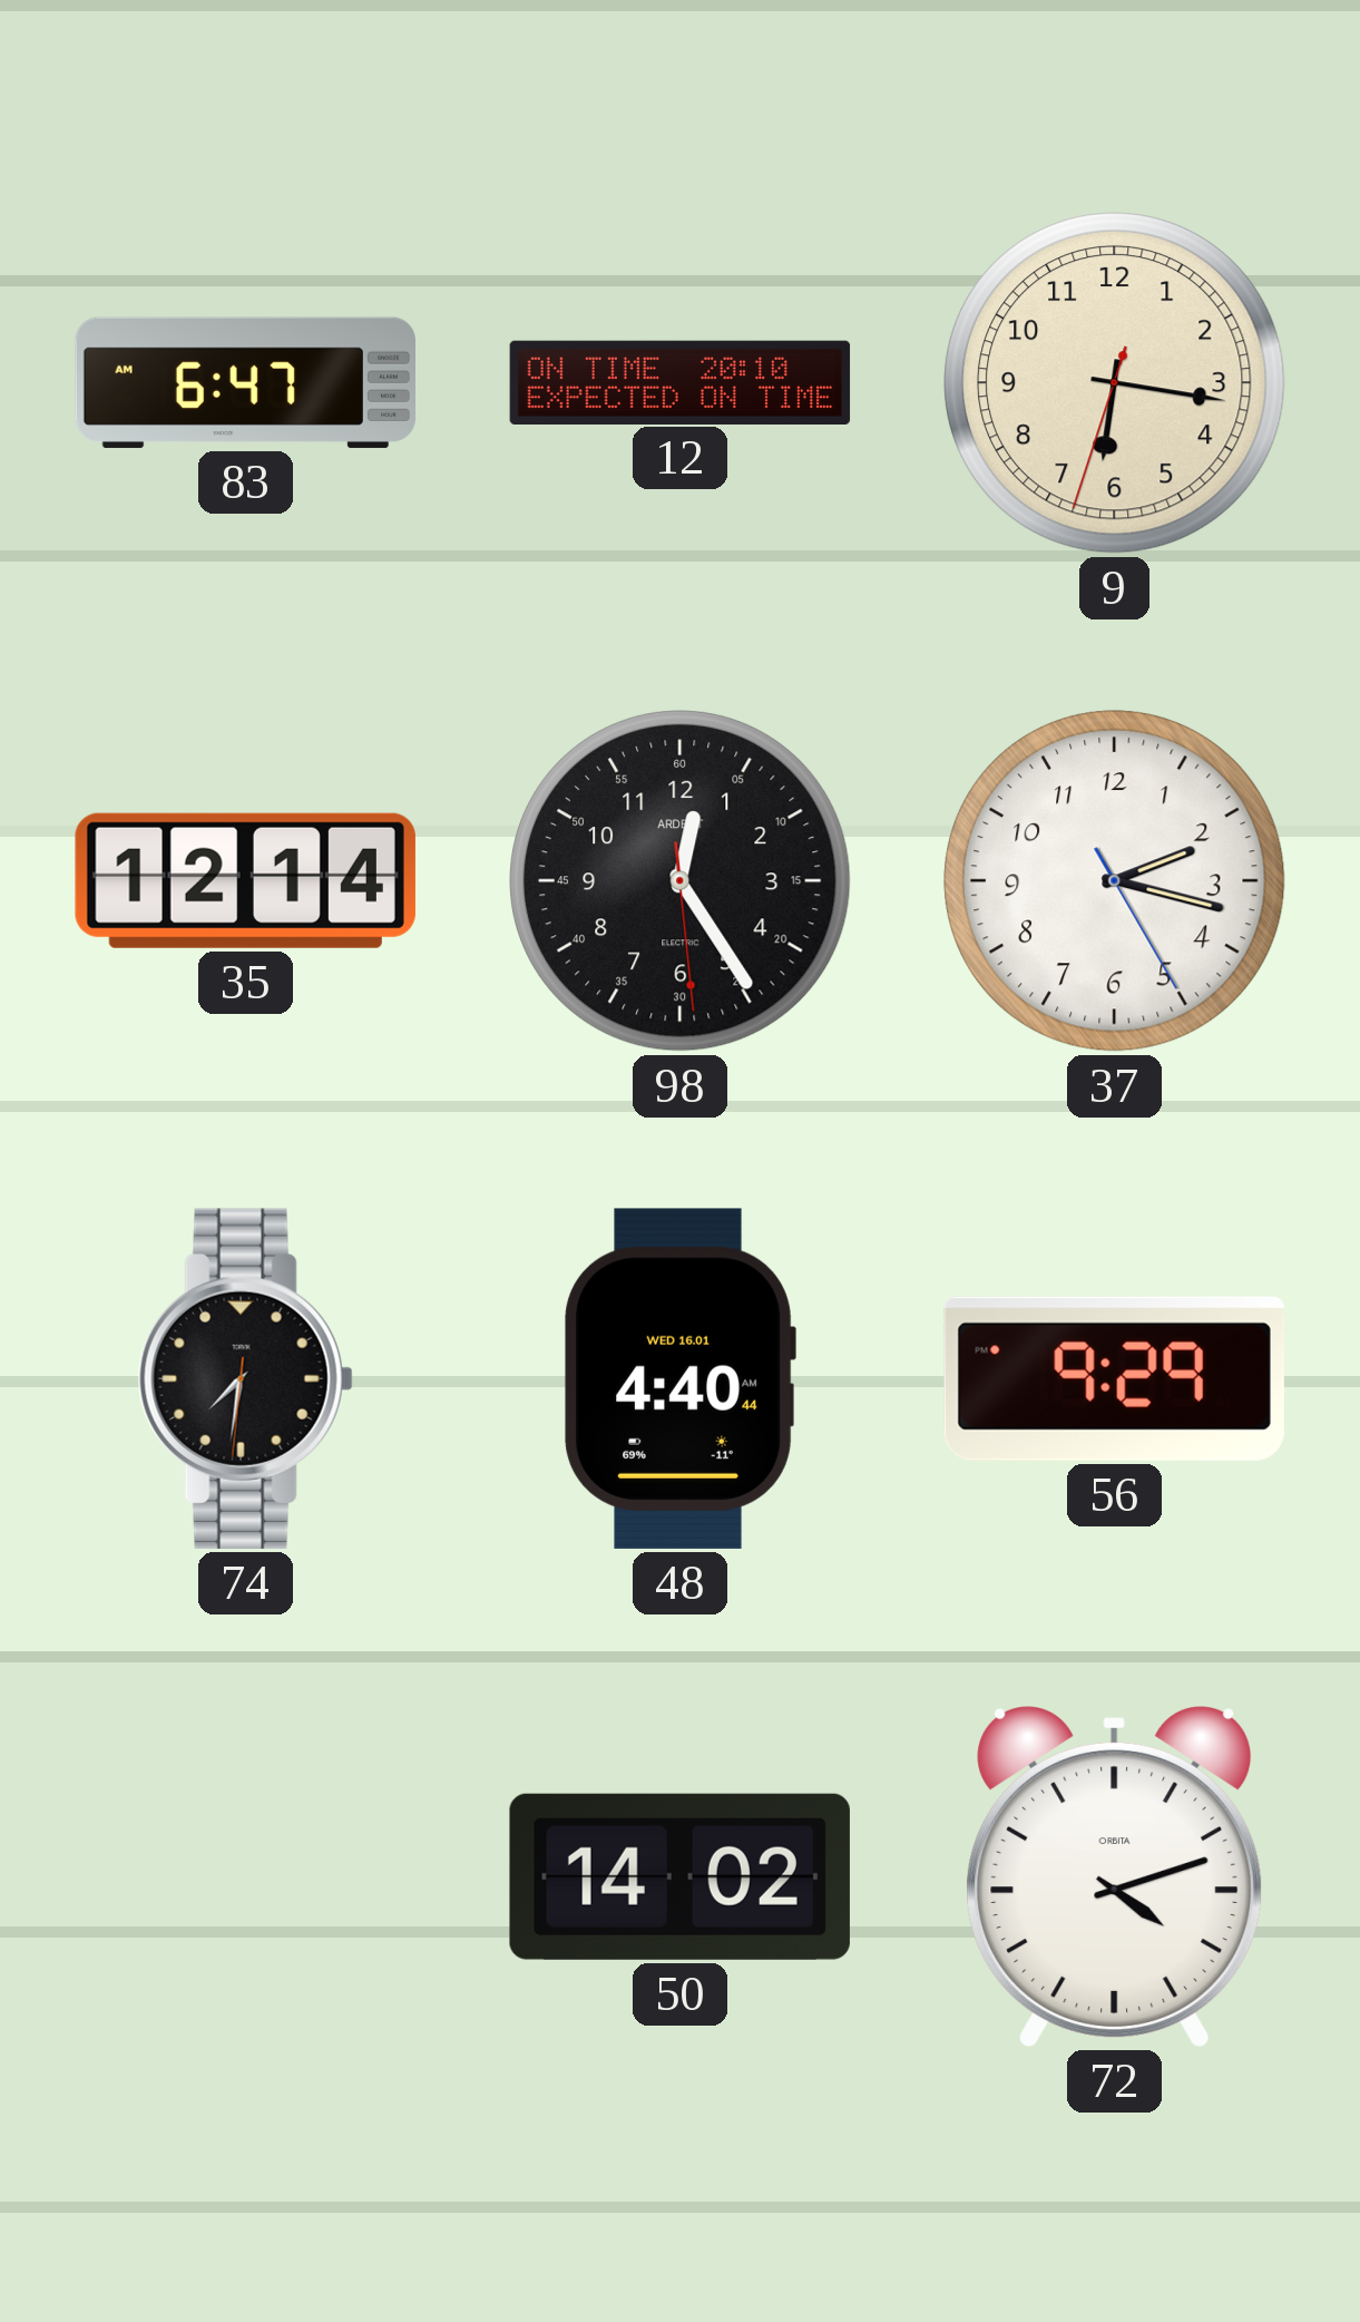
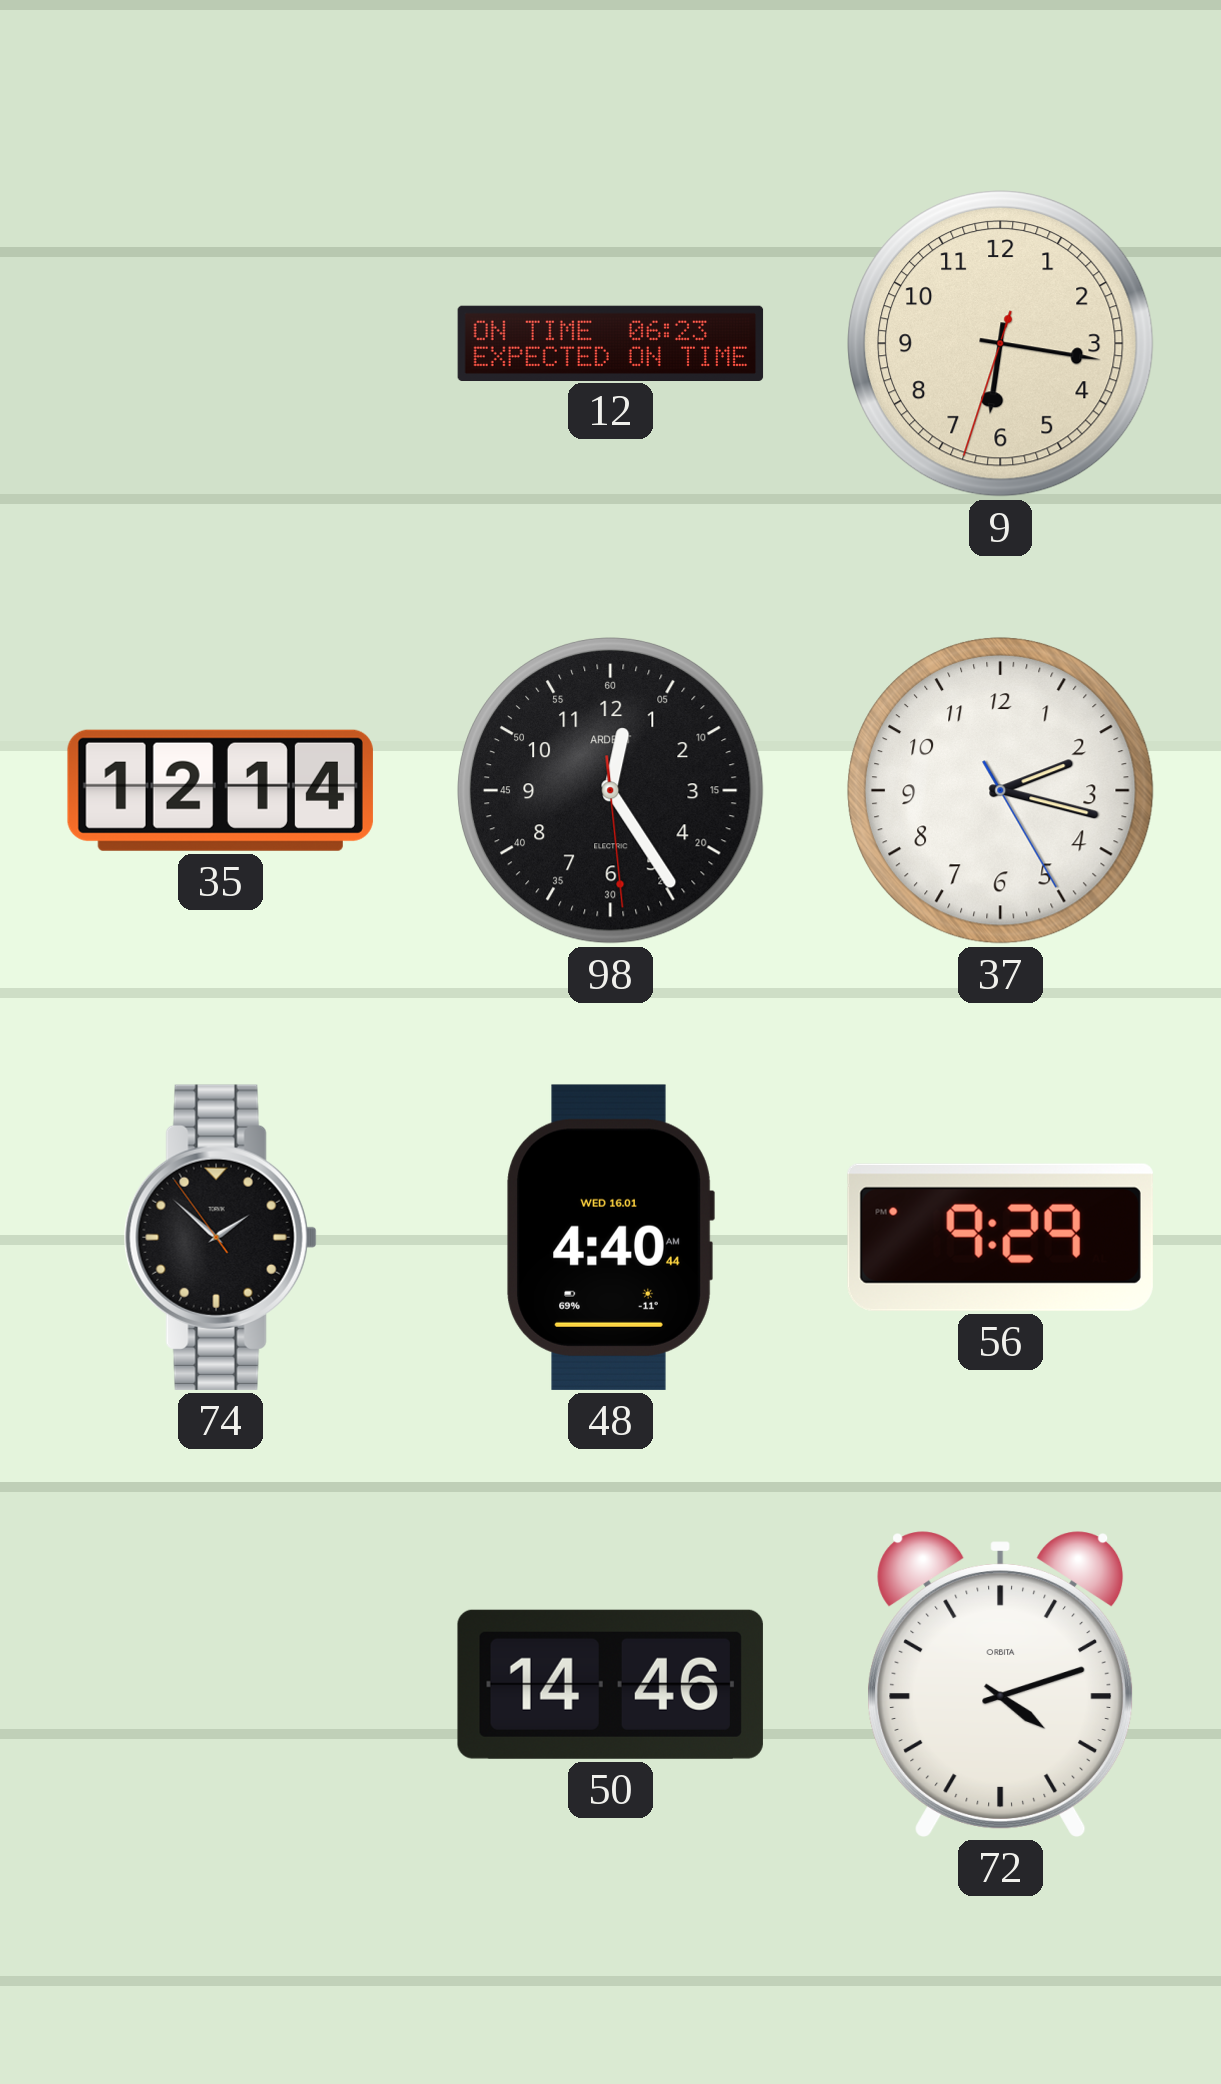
83: 6:47 -> none (245, 382)
12: 20:10 -> 06:23 (611, 343)
74: 7:31 -> 1:51 (220, 1237)
50: 14:02 -> 14:46 (610, 1684)
